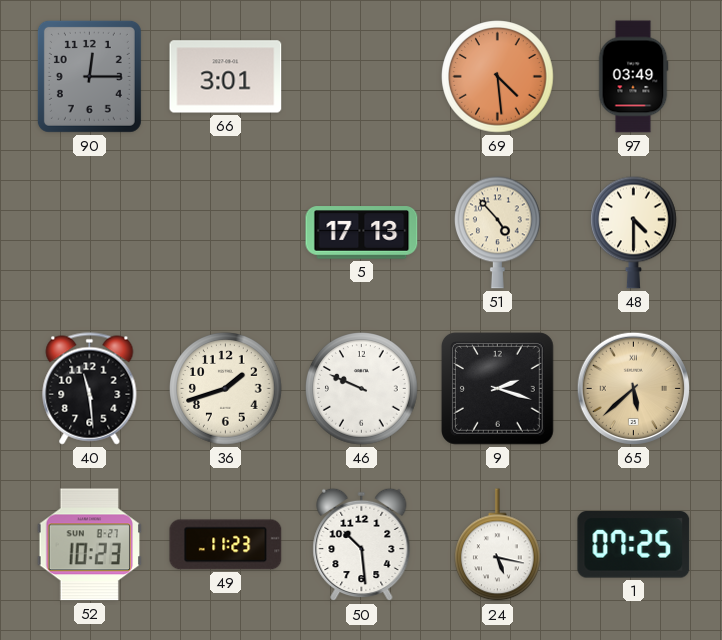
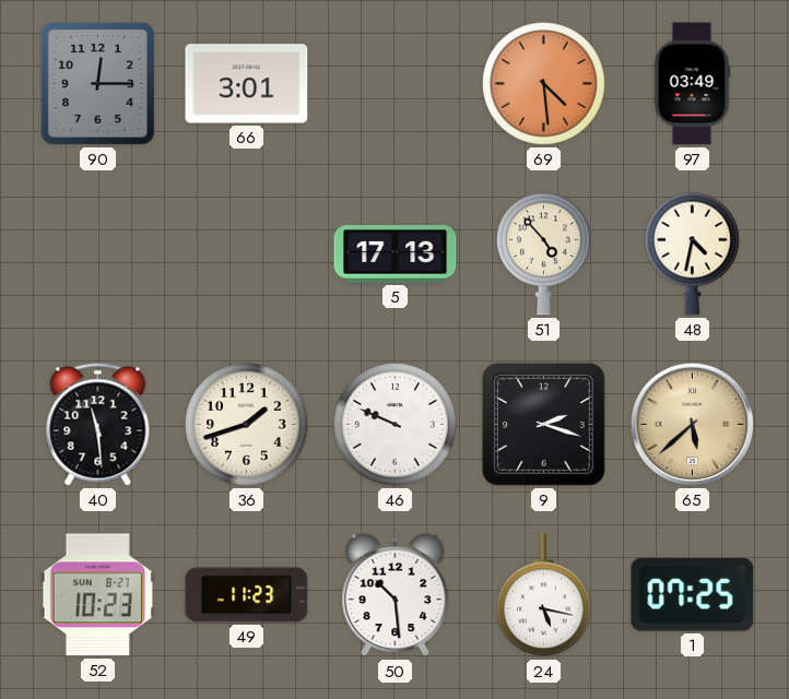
48: 4:30 -> 4:32 (693, 253)
